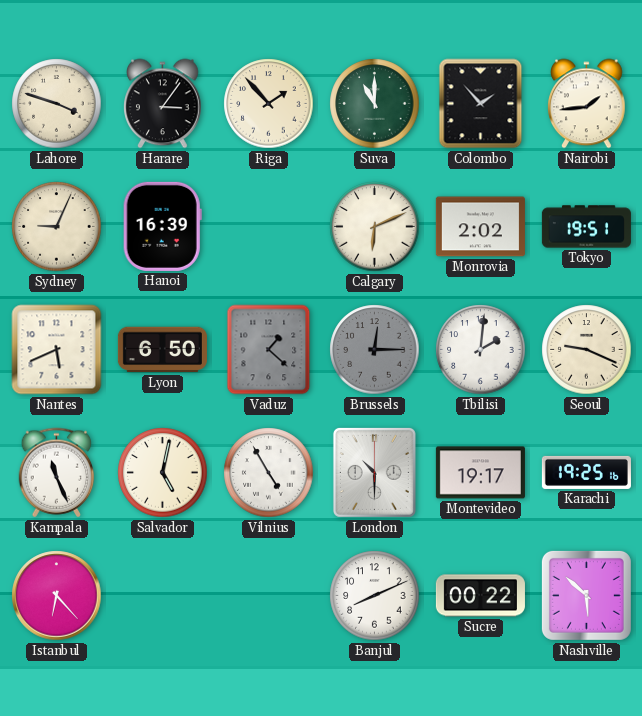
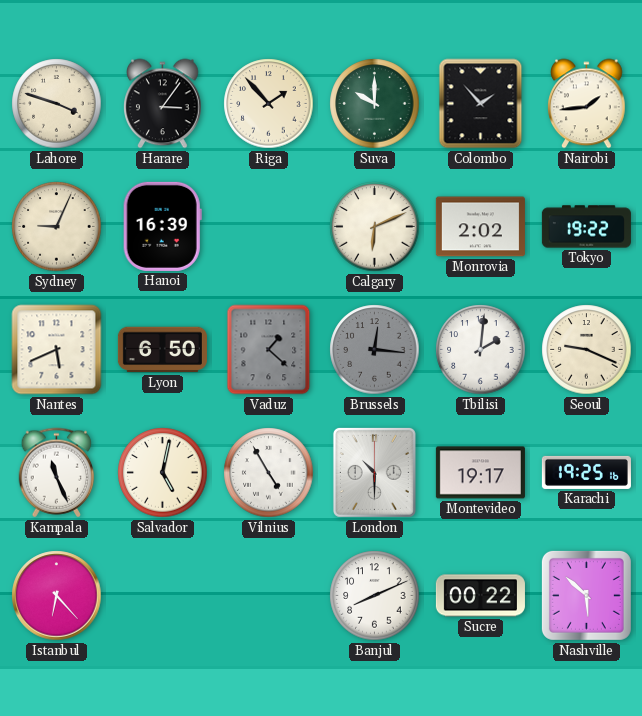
Suva: 11:00 -> 10:00 (375, 104)
Tokyo: 19:51 -> 19:22 (586, 227)
Brussels: 12:15 -> 12:16 (375, 350)
